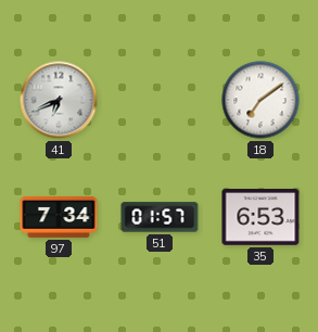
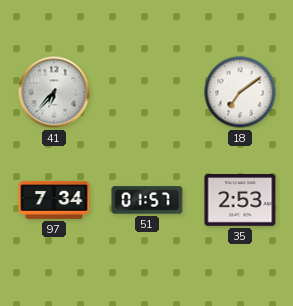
41: 6:41 -> 6:37 (54, 92)
35: 6:53 -> 2:53 (240, 200)
